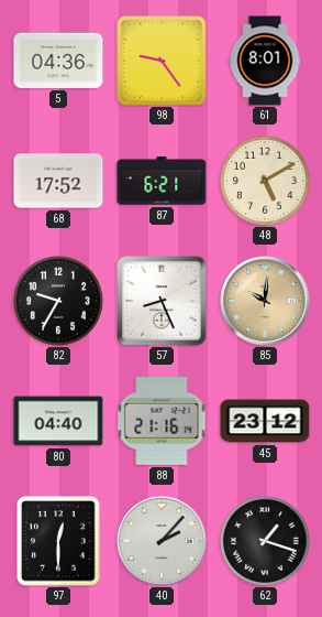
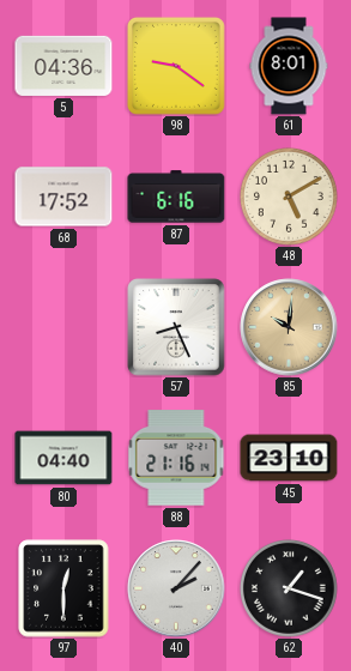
98: 9:24 -> 9:21 (176, 66)
87: 6:21 -> 6:16 (176, 197)
82: 9:35 -> none (58, 301)
45: 23:12 -> 23:10 (289, 458)
